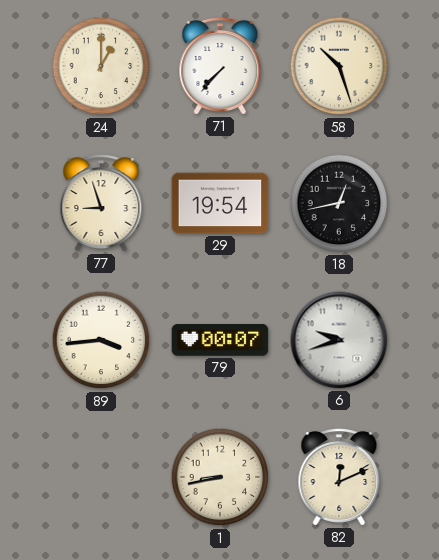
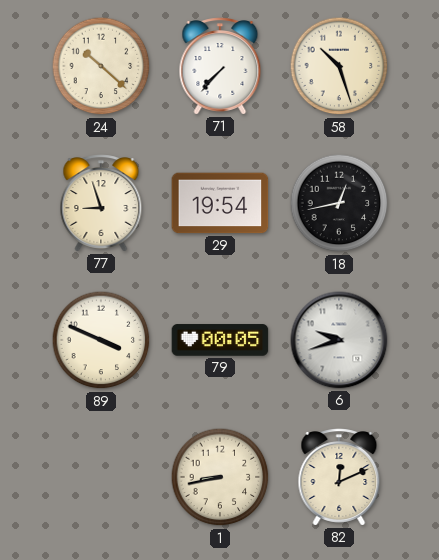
24: 1:00 -> 10:22 (101, 66)
89: 3:44 -> 3:49 (101, 340)
79: 00:07 -> 00:05 (220, 340)
